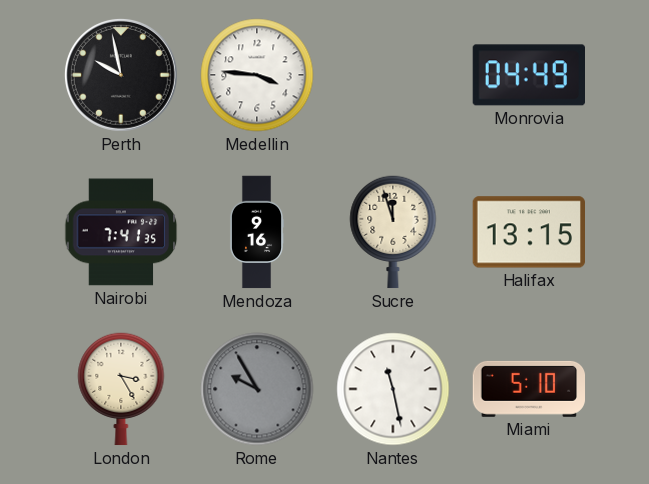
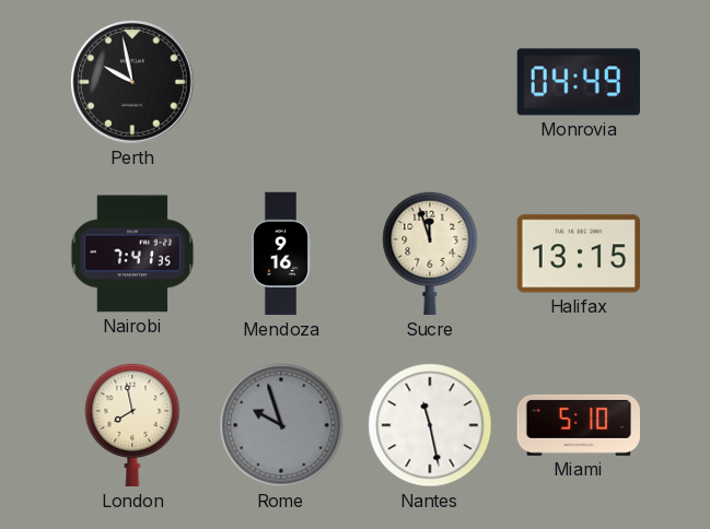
Medellin: 3:46 -> none (257, 75)
London: 3:25 -> 7:58 (132, 425)
Rome: 9:55 -> 9:57 (281, 425)
